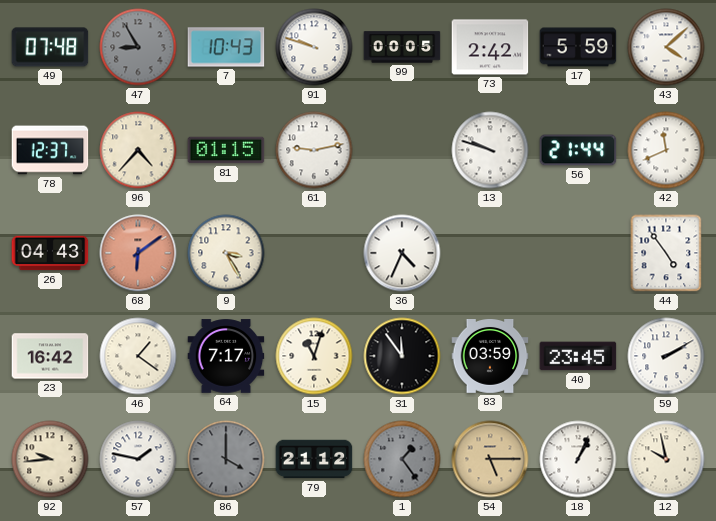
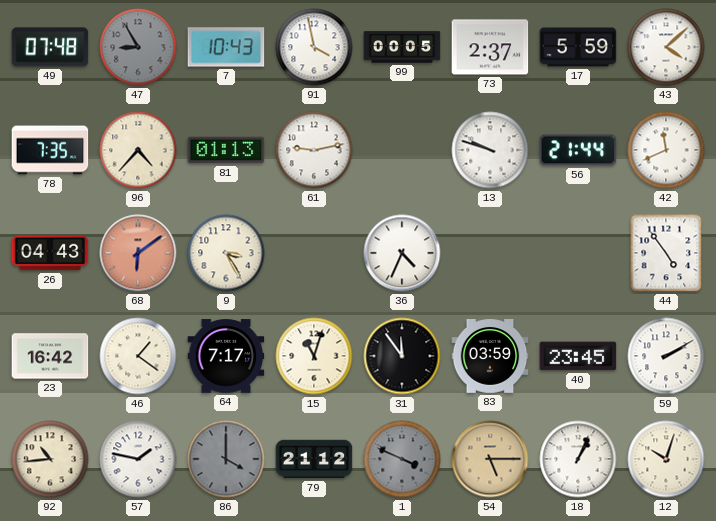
91: 9:48 -> 3:58 (314, 47)
73: 2:42 -> 2:37 (490, 47)
78: 12:37 -> 7:35 (50, 150)
81: 01:15 -> 01:13 (226, 150)
92: 9:44 -> 10:44 (50, 459)
1: 1:24 -> 3:49 (402, 459)
12: 9:58 -> 10:03 (666, 459)
